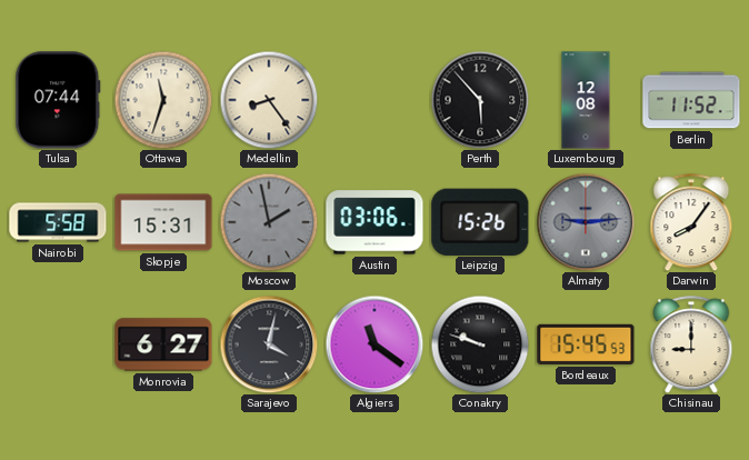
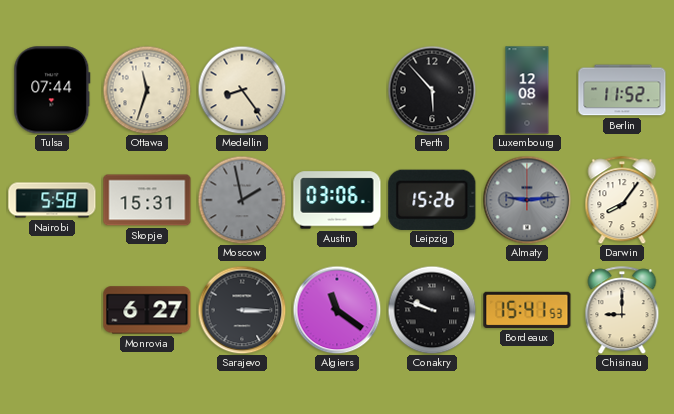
Sarajevo: 4:02 -> 3:15 (242, 310)
Bordeaux: 15:45 -> 15:41 (527, 310)
